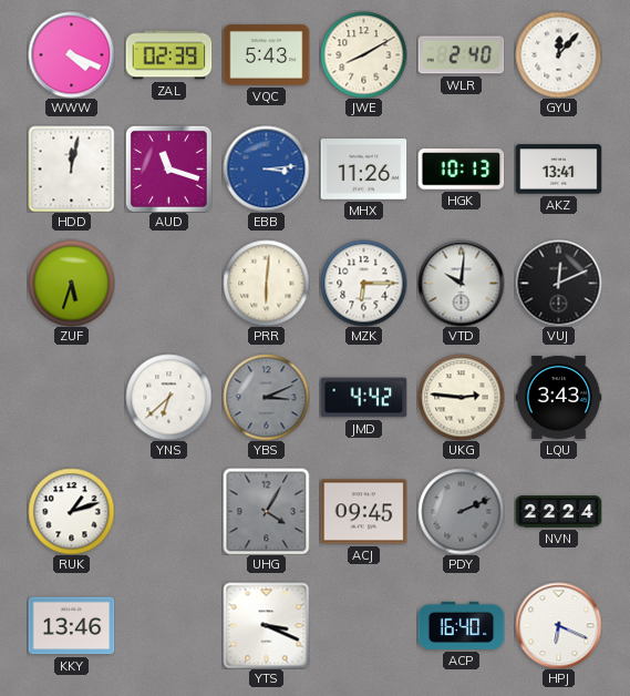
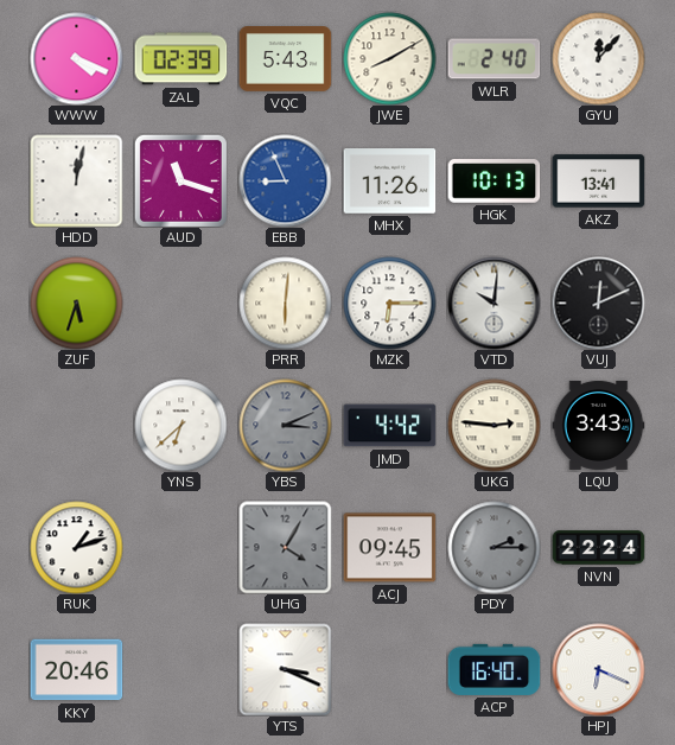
EBB: 3:14 -> 8:56 (285, 180)
PDY: 2:11 -> 2:15 (493, 547)
KKY: 13:46 -> 20:46 (76, 670)
